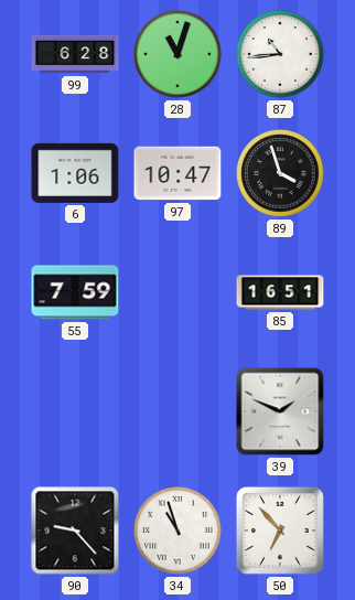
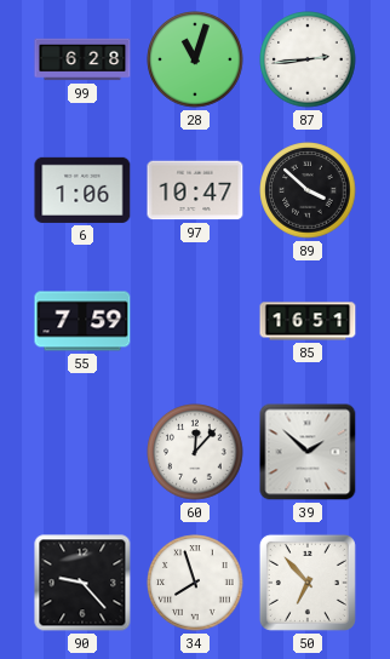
87: 10:44 -> 2:44 (308, 59)
89: 3:57 -> 3:52 (308, 190)
60: none -> 12:07 (195, 452)
39: 1:49 -> 1:52 (308, 452)
34: 10:57 -> 7:57 (195, 583)
